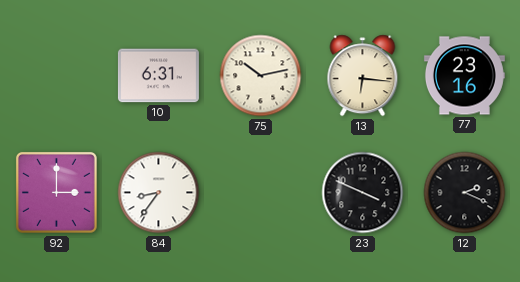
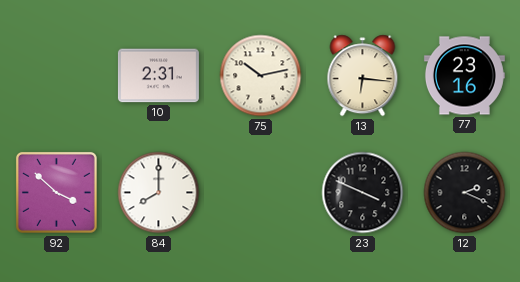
10: 6:31 -> 2:31 (158, 76)
92: 3:00 -> 3:52 (56, 192)
84: 8:36 -> 8:00 (159, 193)
